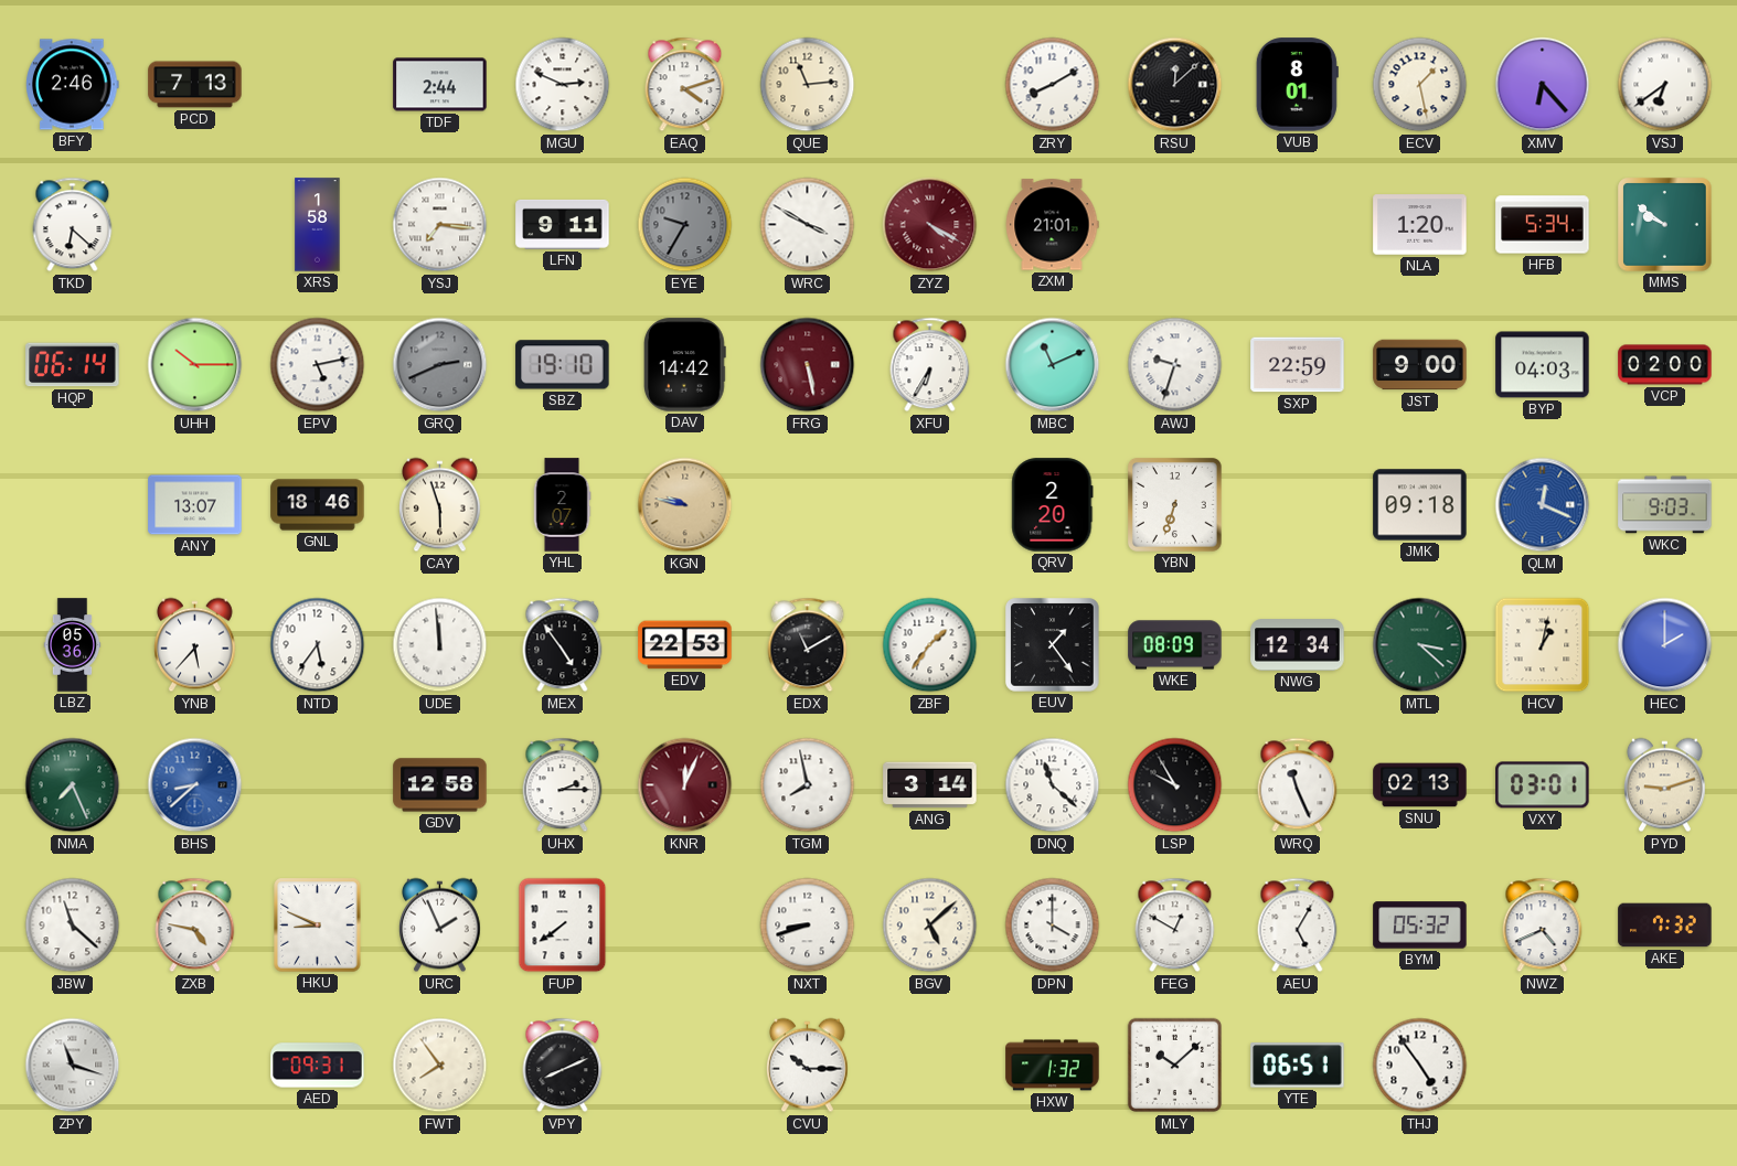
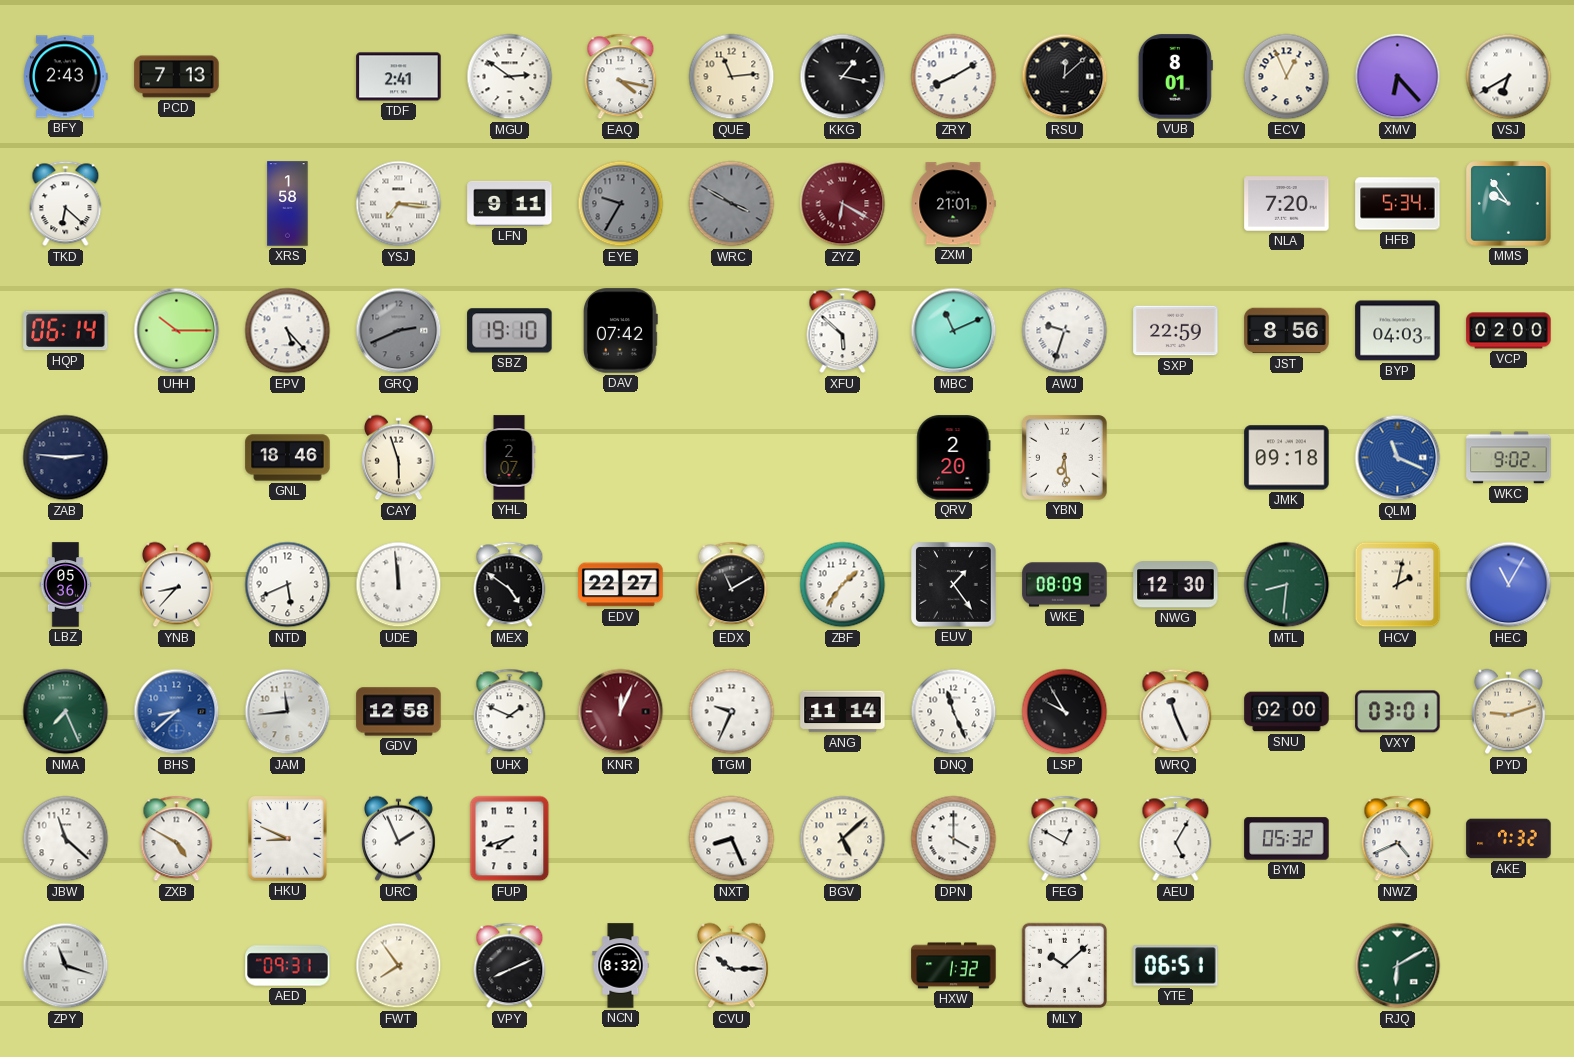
BFY: 2:46 -> 2:43 (66, 77)
TDF: 2:44 -> 2:41 (399, 77)
MGU: 2:49 -> 2:51 (510, 77)
EAQ: 4:12 -> 4:17 (621, 77)
KKG: none -> 1:17 (843, 77)
ECV: 1:28 -> 12:56 (1287, 77)
VSJ: 6:39 -> 6:40 (1509, 77)
WRC dial: white -> grey (732, 204)
ZYZ: 4:20 -> 6:20 (843, 204)
NLA: 1:20 -> 7:20 (1287, 204)
MMS: 9:51 -> 9:54 (1509, 204)
EPV: 5:13 -> 5:23 (288, 331)
DAV: 14:42 -> 07:42 (621, 331)
FRG: 5:28 -> none (808, 365)
XFU: 6:35 -> 5:52 (843, 331)
JST: 9:00 -> 8:56 (1287, 331)
ZAB: none -> 2:46 (66, 458)
ANY: 13:07 -> none (195, 505)
KGN: 9:47 -> none (685, 505)
YBN: 6:33 -> 6:29 (1065, 458)
QLM: 12:19 -> 11:19 (1398, 458)
WKC: 9:03 -> 9:02 (1509, 458)
YNB: 5:37 -> 8:37 (177, 585)
NTD: 5:36 -> 5:41 (288, 585)
MEX: 4:54 -> 4:51 (510, 585)
EDV: 22:53 -> 22:27 (621, 585)
NWG: 12:34 -> 12:30 (1176, 585)
MTL: 3:22 -> 8:31 (1287, 585)
HCV: 1:02 -> 2:02 (1398, 585)
HEC: 2:00 -> 11:05 (1509, 585)
JAM: none -> 11:44 (288, 712)
UHX: 2:15 -> 1:49 (510, 712)
TGM: 7:58 -> 9:34 (732, 712)
ANG: 3:14 -> 11:14 (843, 712)
DNQ: 11:22 -> 11:26 (954, 712)
SNU: 02:13 -> 02:00 (1287, 712)
ZXB: 4:47 -> 4:50 (177, 839)
FUP: 7:39 -> 7:42 (510, 839)
NXT: 8:42 -> 8:26 (732, 839)
NCN: none -> 8:32 (621, 966)
THJ: 4:54 -> none (1420, 1066)
RJQ: none -> 6:10 (1398, 966)
